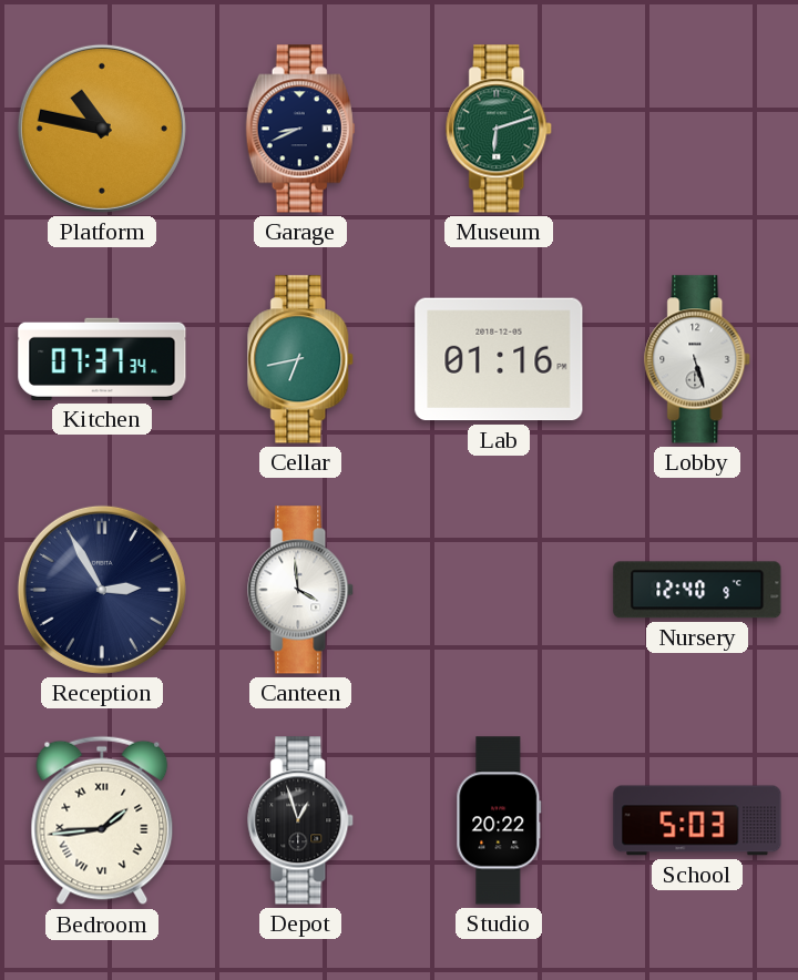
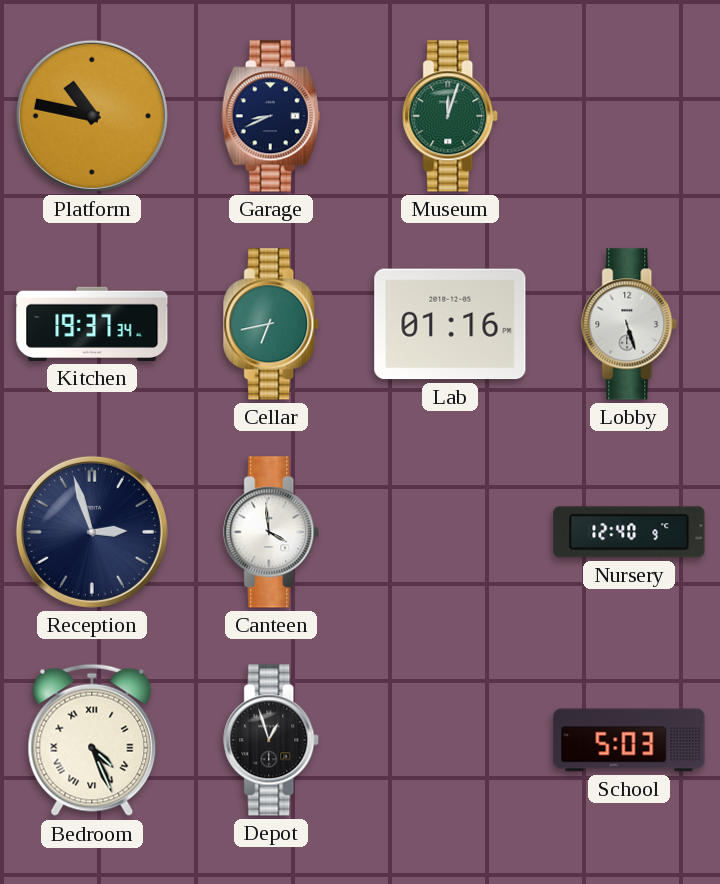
Museum: 6:12 -> 12:03 (451, 116)
Kitchen: 07:37 -> 19:37 (92, 324)
Reception: 2:55 -> 2:57 (92, 532)
Bedroom: 1:44 -> 4:26 (92, 740)
Studio: 20:22 -> none (499, 820)
